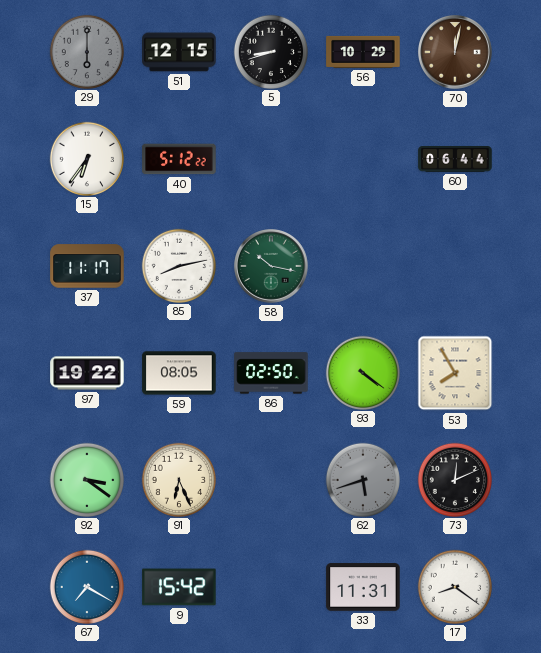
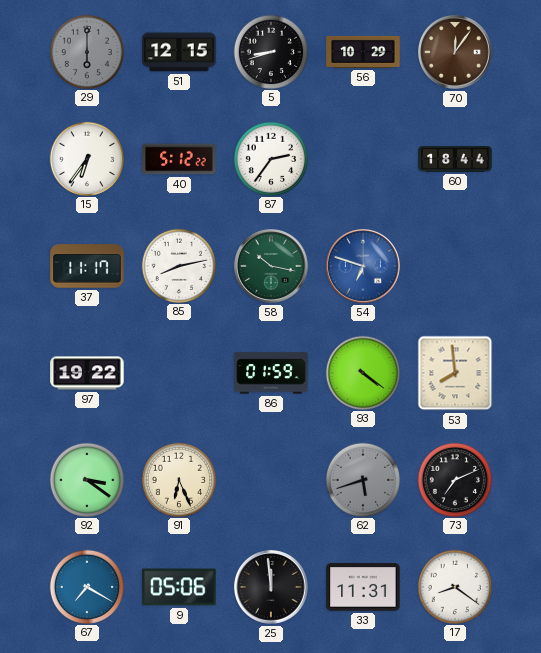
70: 12:02 -> 12:06 (456, 53)
87: none -> 2:36 (270, 158)
60: 06:44 -> 18:44 (455, 160)
54: none -> 6:48 (364, 267)
59: 08:05 -> none (179, 373)
86: 02:50 -> 01:59 (271, 373)
53: 7:55 -> 7:59 (455, 373)
73: 12:11 -> 7:11 (454, 479)
9: 15:42 -> 05:06 (179, 587)
25: none -> 11:59 (272, 588)
